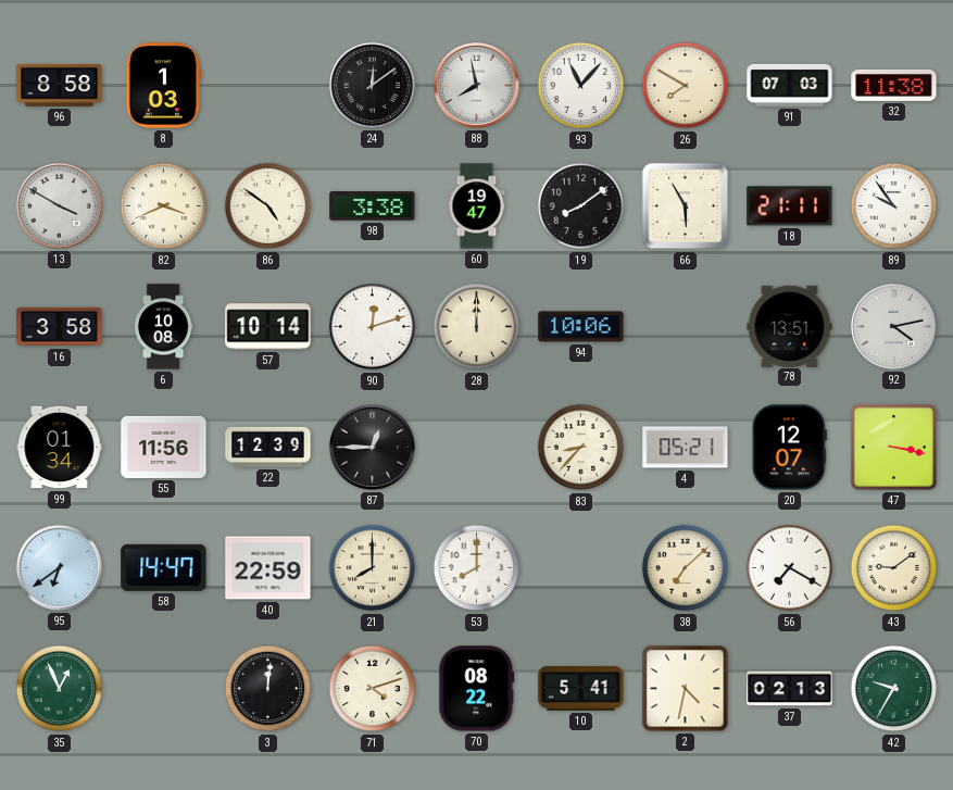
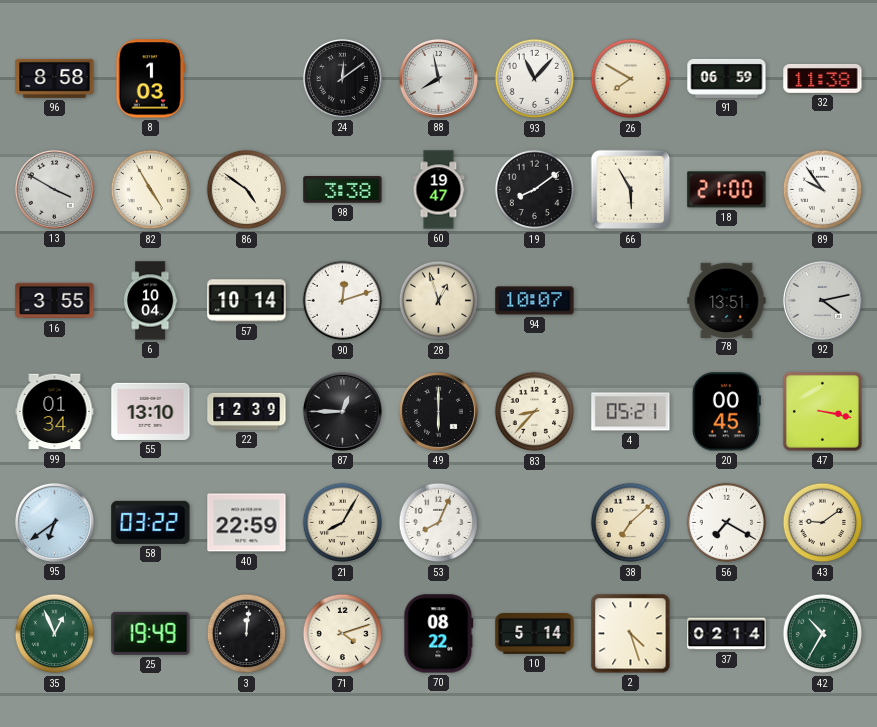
91: 07:03 -> 06:59 (727, 78)
82: 3:41 -> 4:55 (151, 190)
18: 21:11 -> 21:00 (727, 190)
16: 3:58 -> 3:55 (55, 301)
6: 10:08 -> 10:04 (151, 301)
28: 12:00 -> 12:57 (439, 301)
94: 10:06 -> 10:07 (535, 301)
55: 11:56 -> 13:10 (151, 411)
49: none -> 6:00 (438, 411)
20: 12:07 -> 00:45 (726, 412)
58: 14:47 -> 03:22 (151, 522)
21: 8:00 -> 8:05 (343, 523)
53: 8:00 -> 8:04 (439, 523)
25: none -> 19:49 (151, 633)
10: 5:41 -> 5:14 (535, 634)
2: 4:32 -> 4:27 (631, 634)
37: 02:13 -> 02:14 (727, 634)
42: 9:35 -> 10:35 (823, 634)
